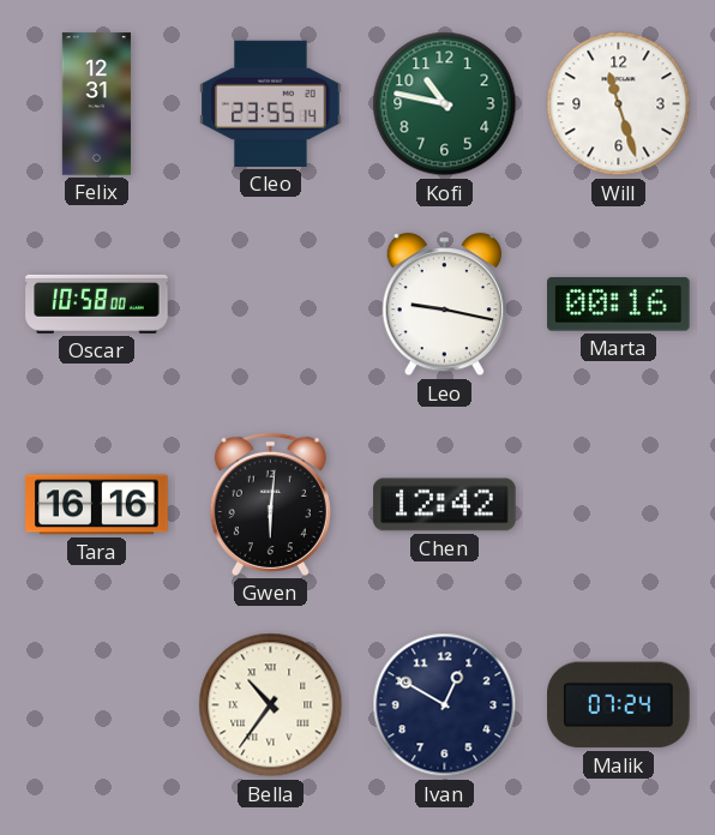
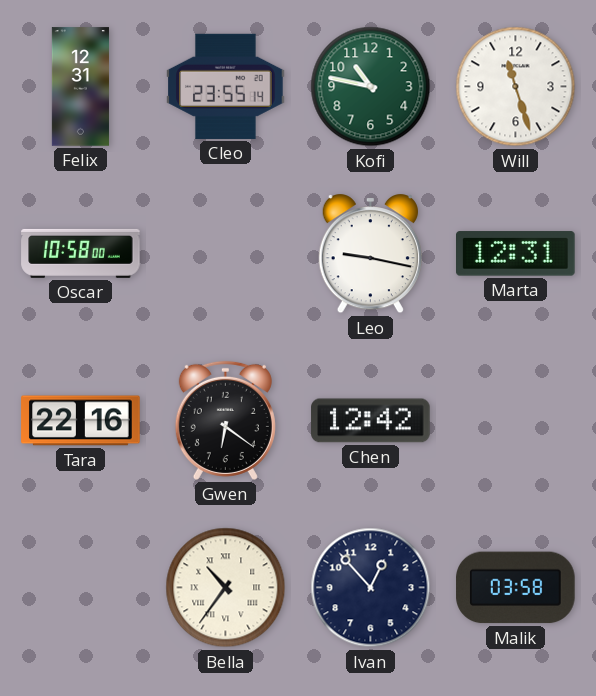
Marta: 00:16 -> 12:31 (516, 254)
Tara: 16:16 -> 22:16 (81, 421)
Gwen: 6:01 -> 6:21 (225, 420)
Ivan: 12:50 -> 12:53 (371, 588)
Malik: 07:24 -> 03:58 (516, 588)
